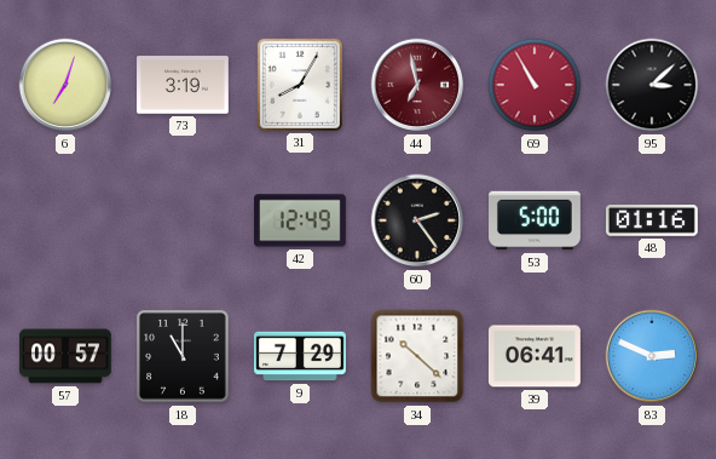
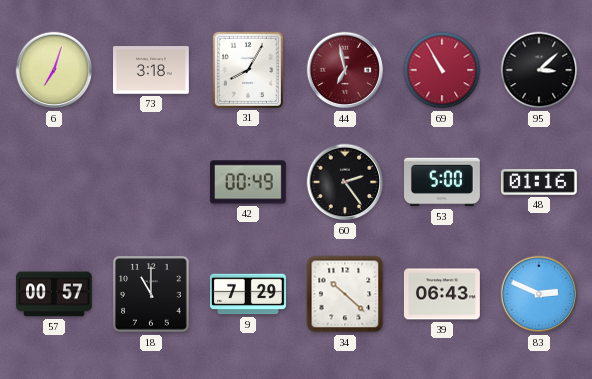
73: 3:19 -> 3:18 (152, 70)
42: 12:49 -> 00:49 (249, 182)
39: 06:41 -> 06:43 (442, 294)
